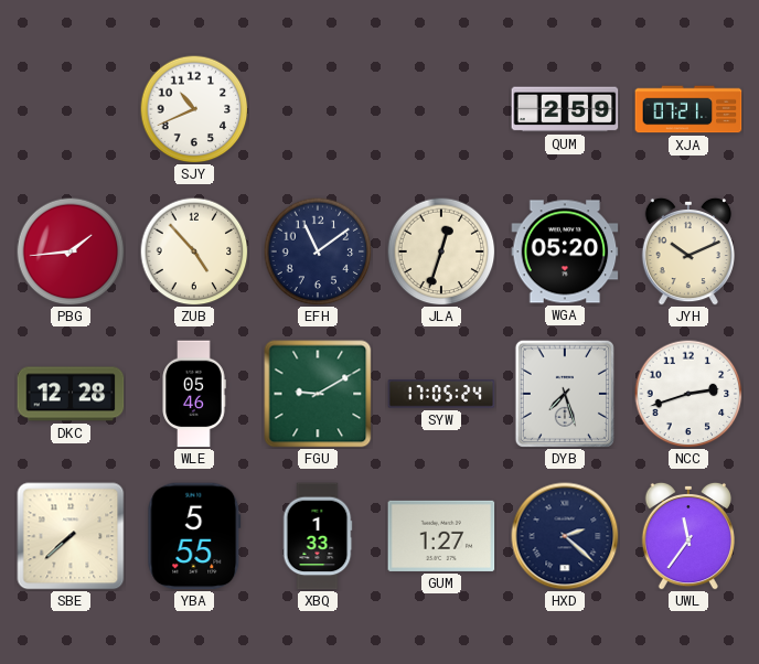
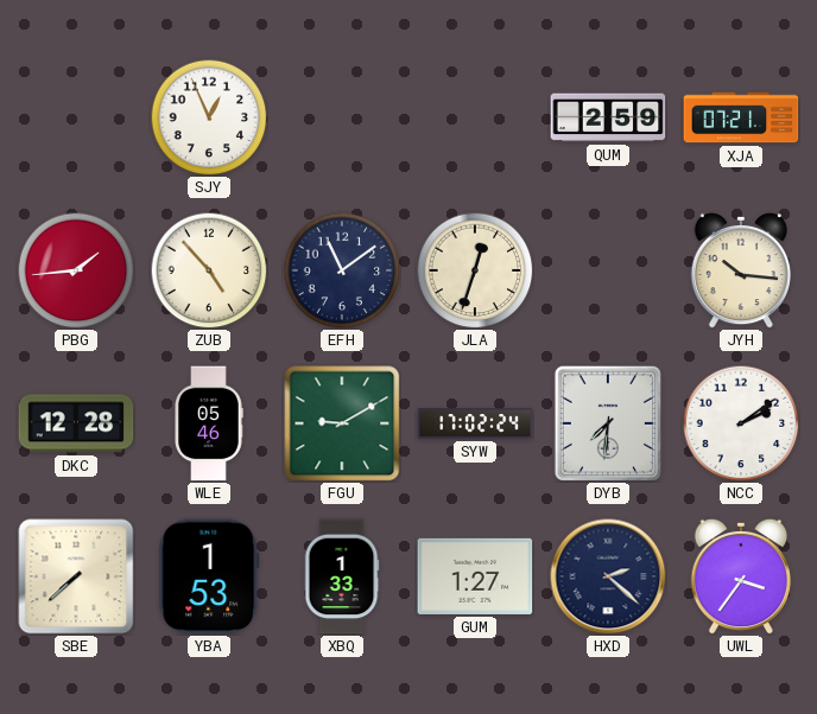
SJY: 10:41 -> 12:56 (209, 117)
WGA: 05:20 -> none (565, 251)
JYH: 10:11 -> 10:16 (740, 270)
SYW: 17:05 -> 17:02 (475, 423)
DYB: 7:27 -> 7:31 (608, 422)
NCC: 2:42 -> 2:09 (741, 423)
YBA: 5:55 -> 1:53 (209, 576)
UWL: 11:36 -> 3:36 (740, 576)
